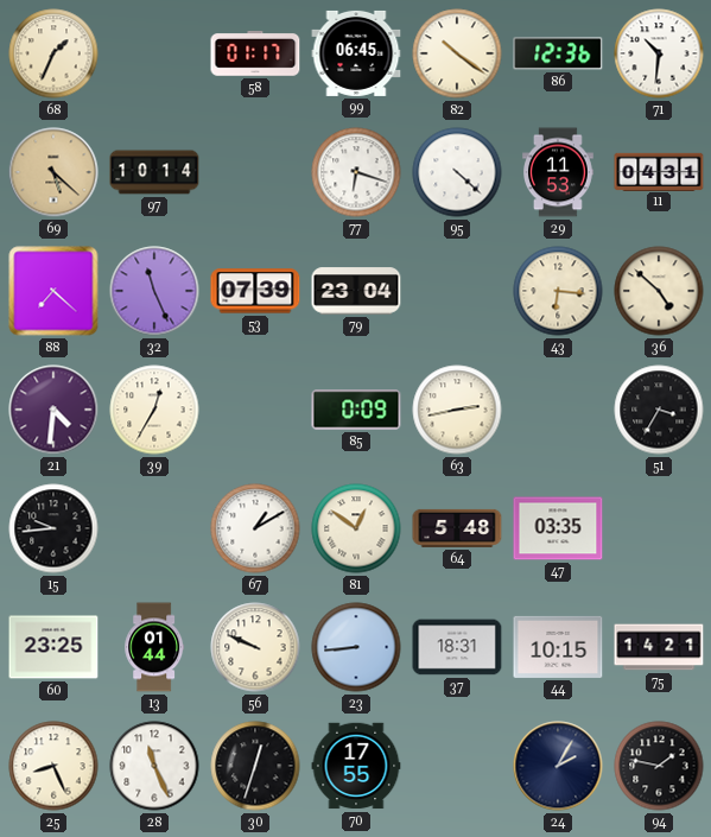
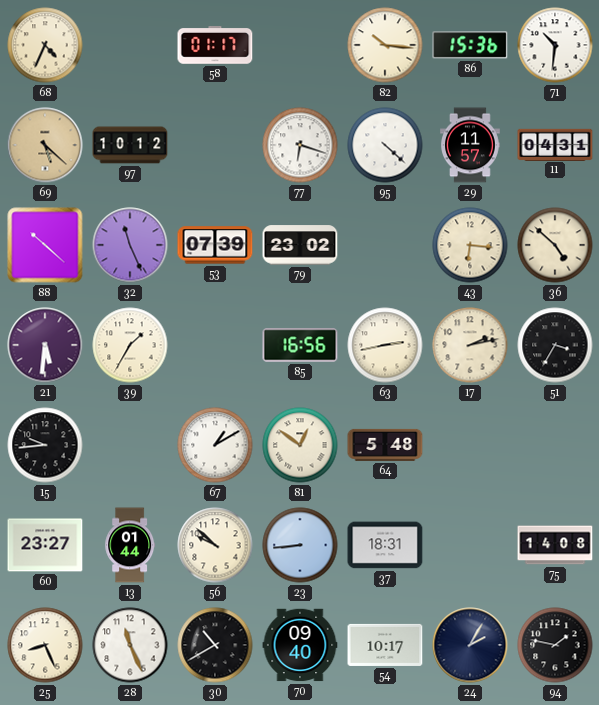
68: 1:34 -> 4:34 (45, 45)
99: 06:45 -> none (356, 53)
82: 10:21 -> 10:16 (385, 45)
86: 12:36 -> 15:36 (470, 45)
97: 10:14 -> 10:12 (130, 145)
29: 11:53 -> 11:57 (471, 145)
88: 7:22 -> 10:22 (45, 245)
79: 23:04 -> 23:02 (300, 245)
21: 4:31 -> 5:31 (45, 345)
39: 12:35 -> 1:35 (130, 345)
85: 0:09 -> 16:56 (300, 345)
17: none -> 2:13 (470, 345)
47: 03:35 -> none (558, 528)
60: 23:25 -> 23:27 (45, 545)
56: 9:49 -> 9:52 (215, 545)
44: 10:15 -> none (558, 647)
75: 14:21 -> 14:08 (555, 545)
30: 12:33 -> 10:40 (215, 645)
70: 17:55 -> 09:40 (300, 645)
54: none -> 10:17 (385, 645)
